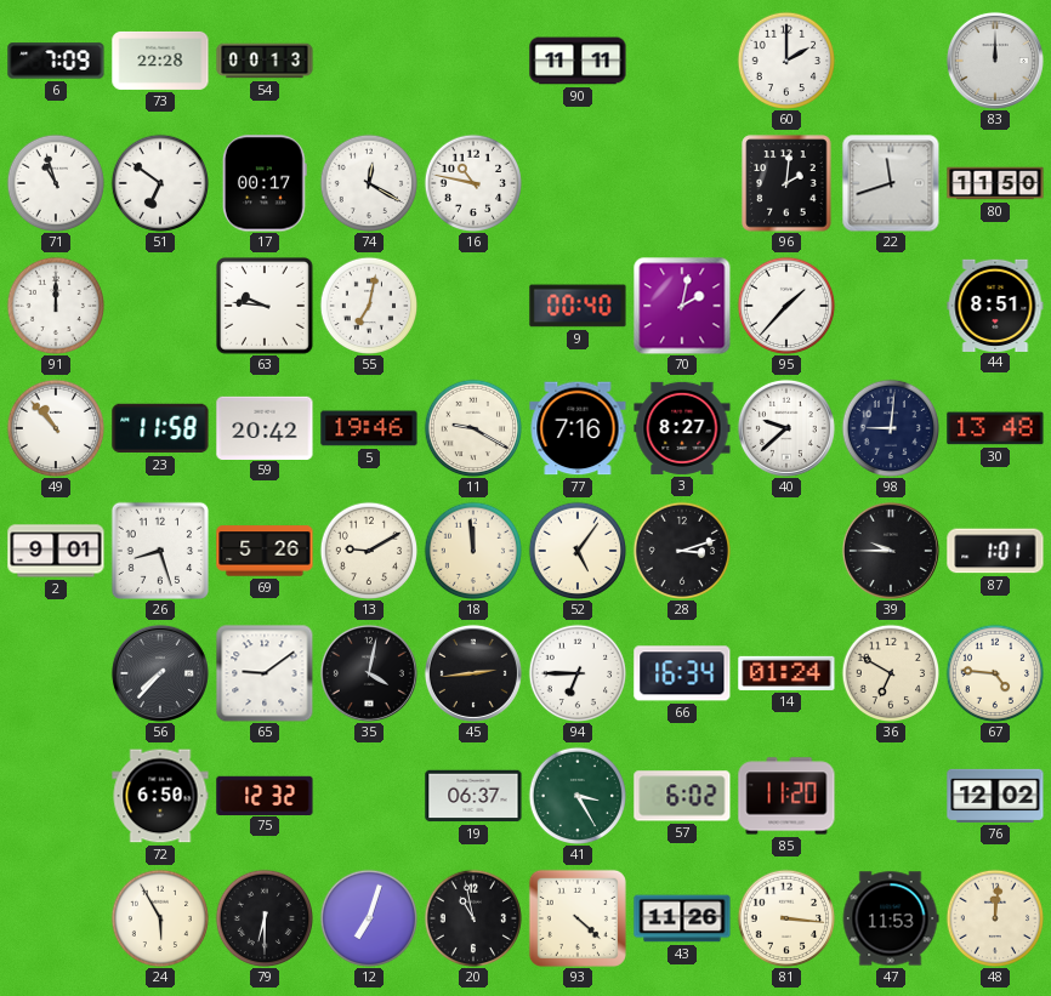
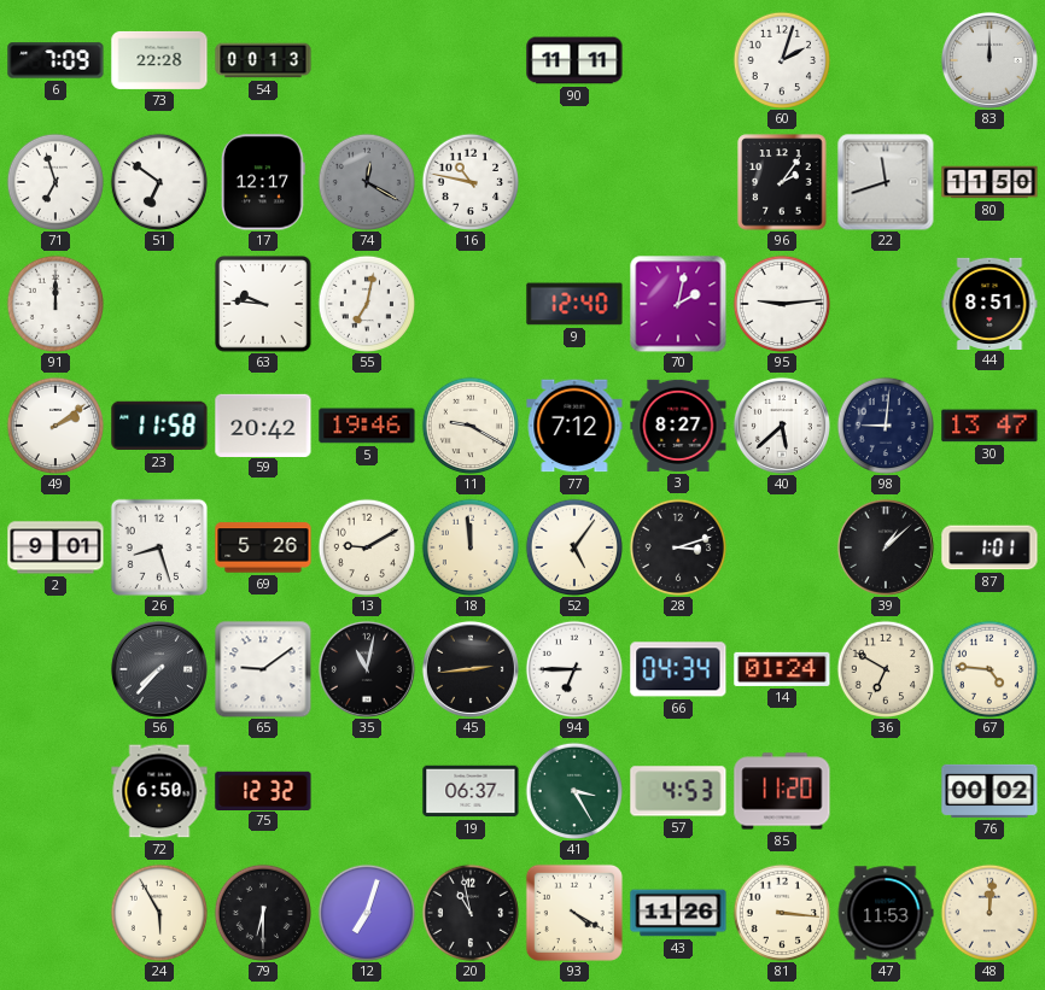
60: 2:00 -> 2:03 (781, 59)
71: 10:57 -> 6:57 (54, 181)
17: 00:17 -> 12:17 (263, 182)
74 dial: white -> grey (366, 181)
96: 2:01 -> 2:06 (782, 182)
9: 00:40 -> 12:40 (574, 304)
95: 1:37 -> 9:14 (781, 303)
49: 10:53 -> 2:09 (54, 424)
77: 7:16 -> 7:12 (574, 426)
40: 9:38 -> 5:38 (782, 426)
30: 13:48 -> 13:47 (989, 426)
39: 9:45 -> 1:08 (886, 547)
35: 4:02 -> 11:02 (367, 669)
66: 16:34 -> 04:34 (678, 669)
57: 6:02 -> 4:53 (678, 791)
76: 12:02 -> 00:02 (989, 791)
93: 4:22 -> 4:20 (574, 913)
